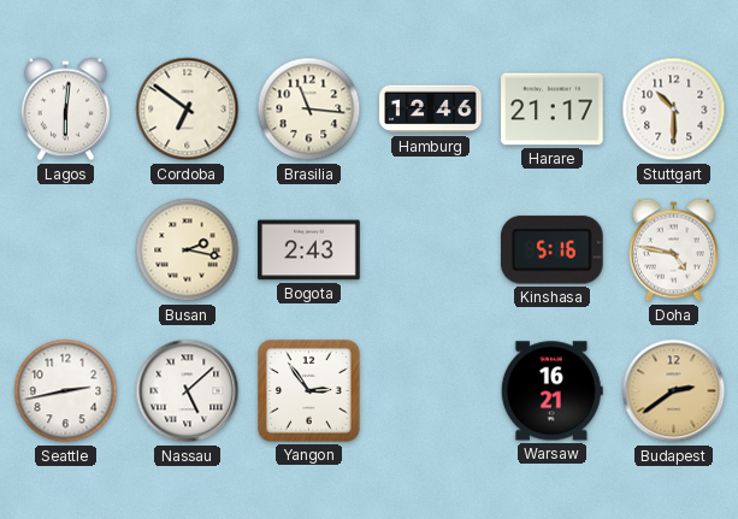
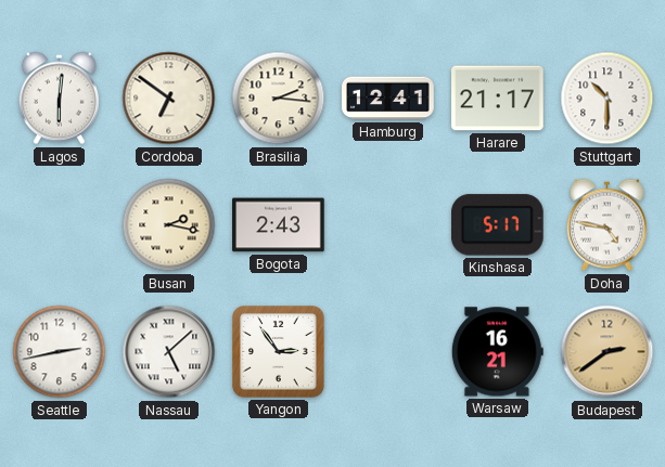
Brasilia: 11:16 -> 2:16 (279, 99)
Hamburg: 12:46 -> 12:41 (388, 99)
Kinshasa: 5:16 -> 5:17 (497, 225)
